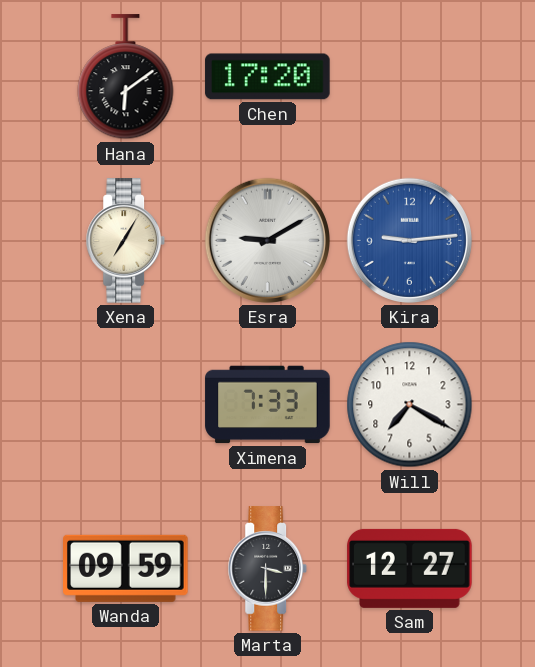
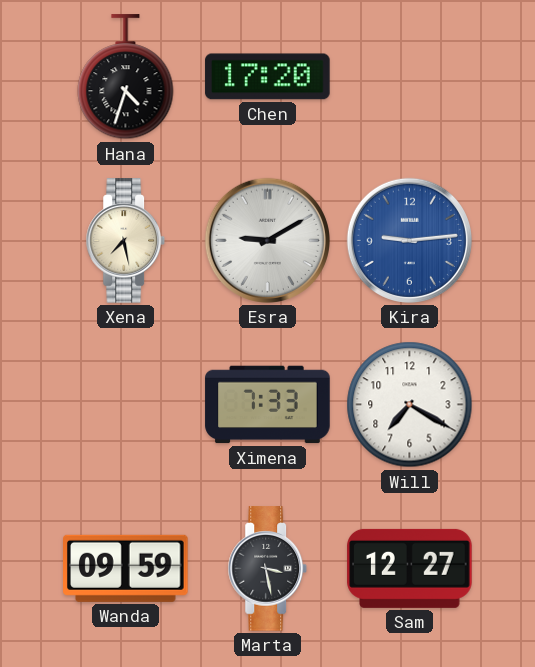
Hana: 6:09 -> 4:33 (126, 77)
Xena: 7:05 -> 7:28 (126, 241)
Marta: 3:30 -> 3:28 (268, 569)
